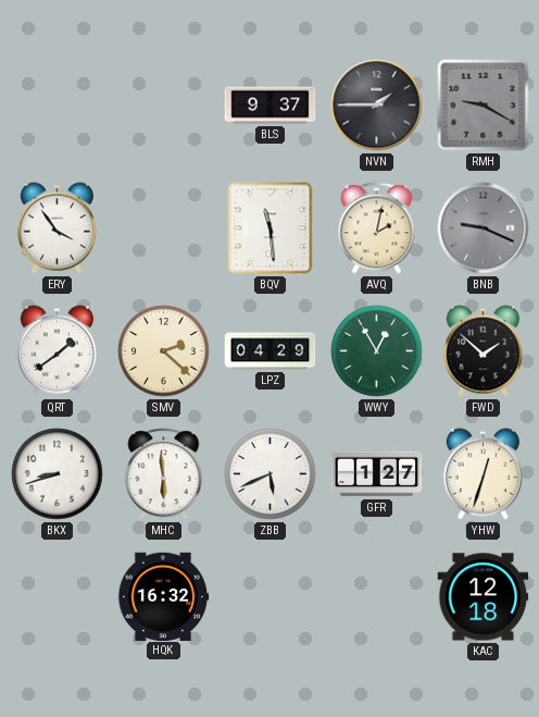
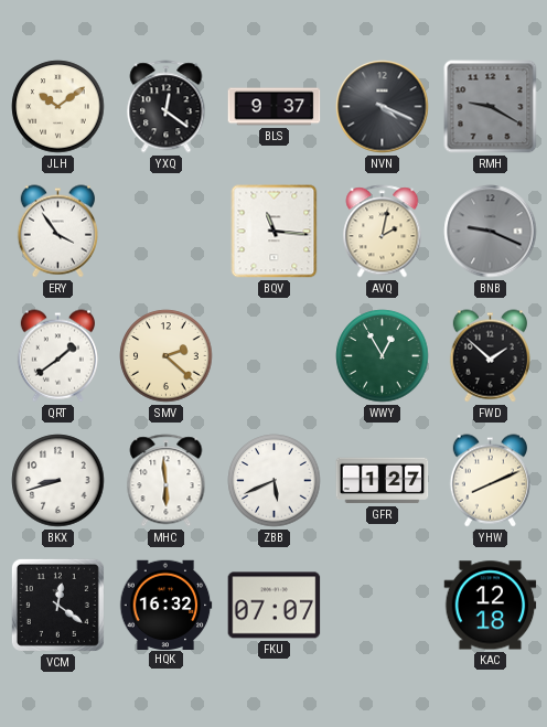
JLH: none -> 10:09 (58, 107)
YXQ: none -> 12:21 (167, 107)
NVN: 1:45 -> 4:19 (383, 107)
BQV: 11:29 -> 11:16 (275, 232)
LPZ: 04:29 -> none (271, 351)
YHW: 12:33 -> 8:11 (490, 481)
VCM: none -> 12:21 (57, 605)
FKU: none -> 07:07 (275, 606)
